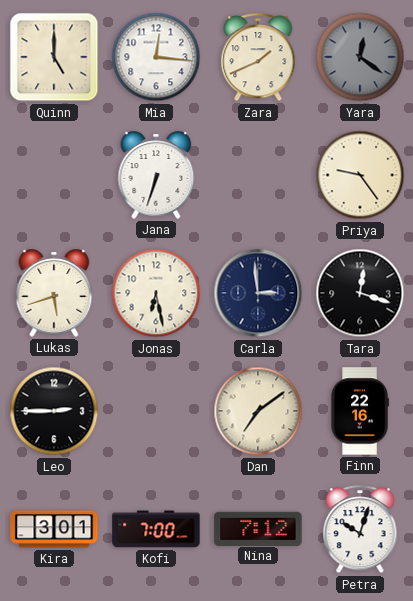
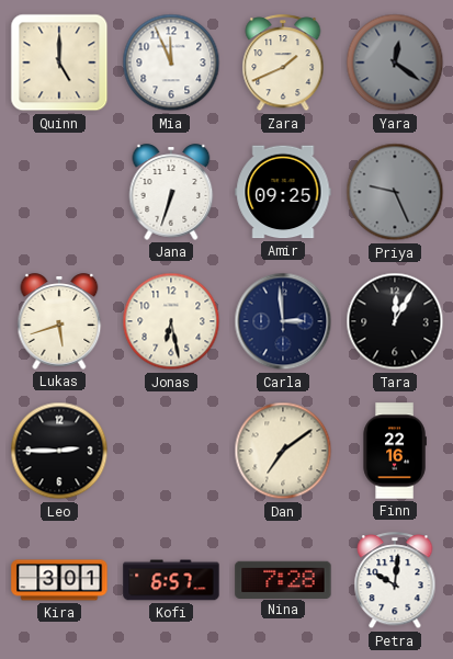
Mia: 12:16 -> 11:56 (171, 63)
Amir: none -> 09:25 (283, 192)
Priya: 9:24 -> 9:26 (395, 192)
Priya dial: cream -> grey (395, 192)
Tara: 12:18 -> 12:05 (395, 321)
Kofi: 7:00 -> 6:57 (171, 580)
Nina: 7:12 -> 7:28 (283, 579)
Petra: 10:03 -> 10:01 (395, 581)
